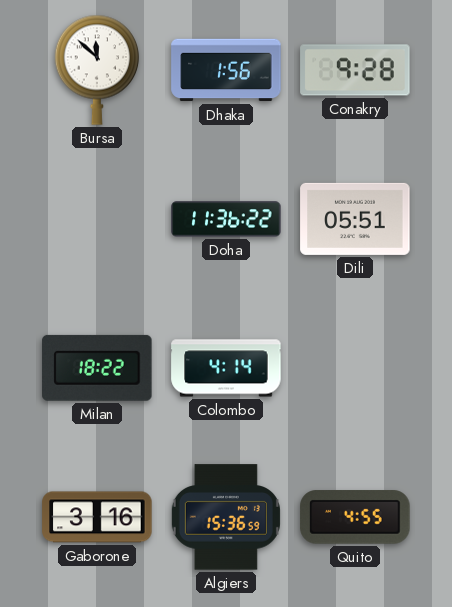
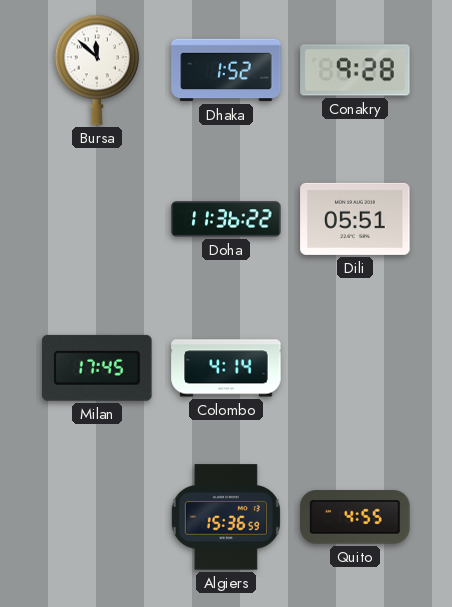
Dhaka: 1:56 -> 1:52 (226, 70)
Milan: 18:22 -> 17:45 (97, 368)
Gaborone: 3:16 -> none (97, 517)
